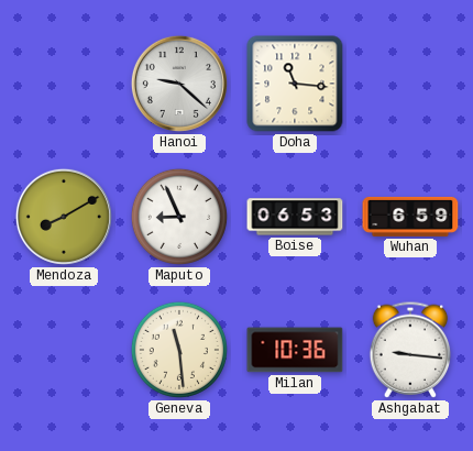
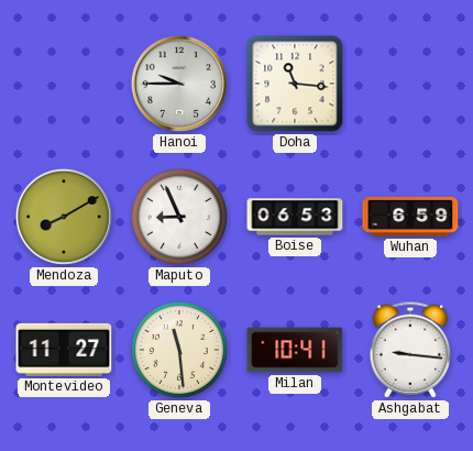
Hanoi: 9:22 -> 9:45 (179, 84)
Montevideo: none -> 11:27 (64, 350)
Milan: 10:36 -> 10:41 (295, 350)
